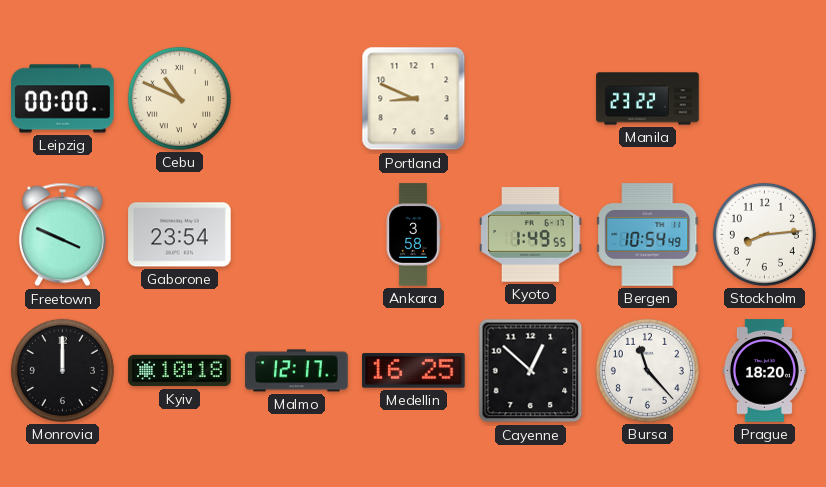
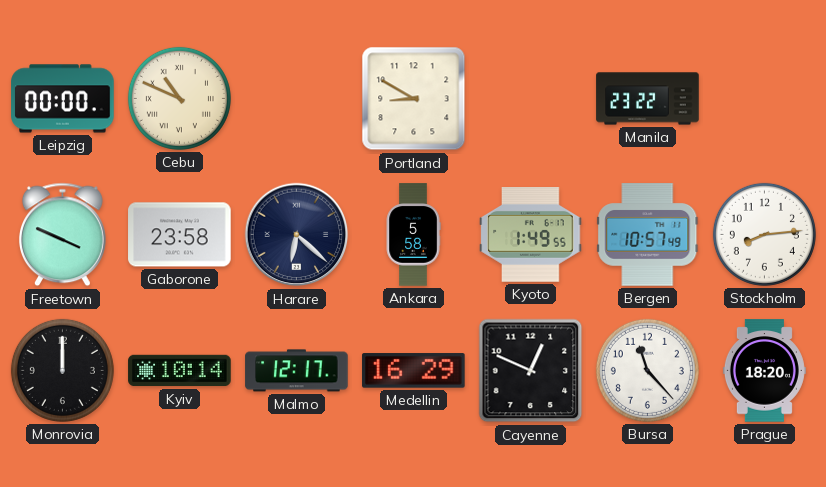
Portland: 8:49 -> 8:50 (414, 99)
Gaborone: 23:54 -> 23:58 (180, 235)
Harare: none -> 6:22 (297, 235)
Ankara: 3:58 -> 5:58 (413, 235)
Bergen: 10:54 -> 10:57 (648, 235)
Kyiv: 10:18 -> 10:14 (180, 371)
Medellin: 16:25 -> 16:29 (414, 371)
Cayenne: 12:52 -> 12:49 (531, 371)
